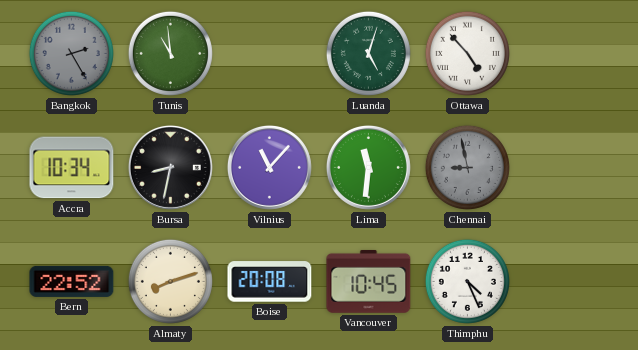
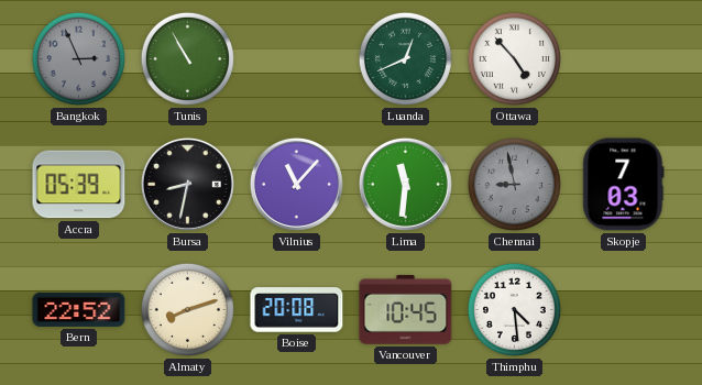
Bangkok: 2:25 -> 2:56 (78, 58)
Tunis: 10:59 -> 10:55 (187, 58)
Luanda: 5:03 -> 12:41 (405, 58)
Accra: 10:34 -> 05:39 (79, 185)
Skopje: none -> 7:03 (624, 185)
Thimphu: 4:26 -> 4:29 (514, 309)
